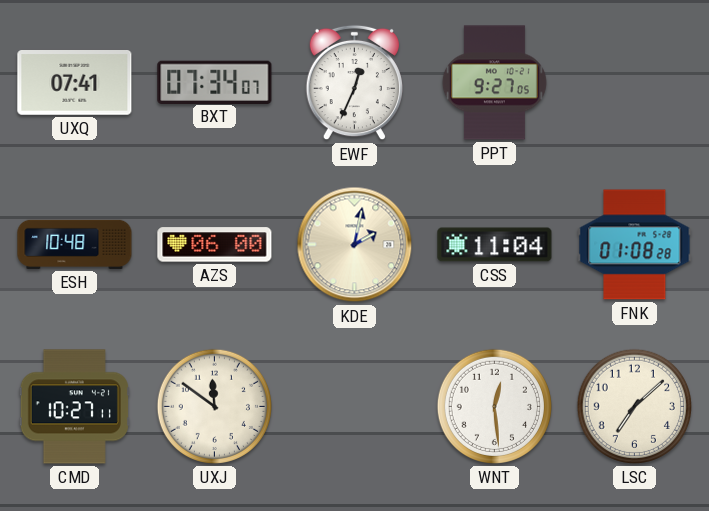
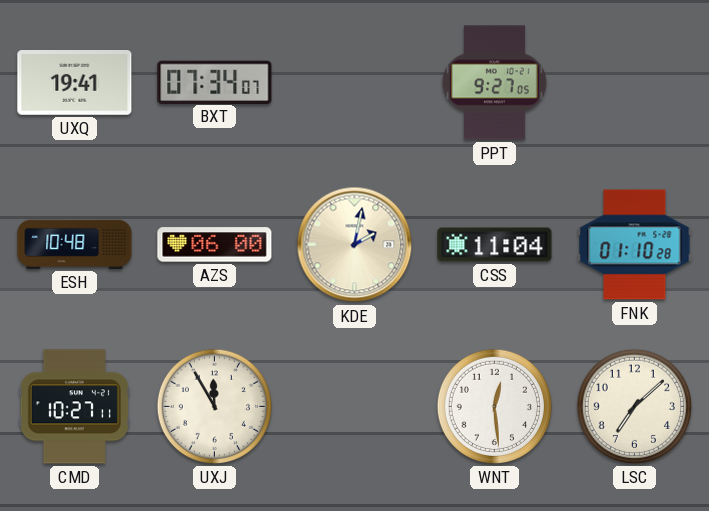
UXQ: 07:41 -> 19:41 (75, 83)
EWF: 12:34 -> none (354, 83)
FNK: 01:08 -> 01:10 (635, 245)
UXJ: 11:51 -> 11:55 (214, 406)
